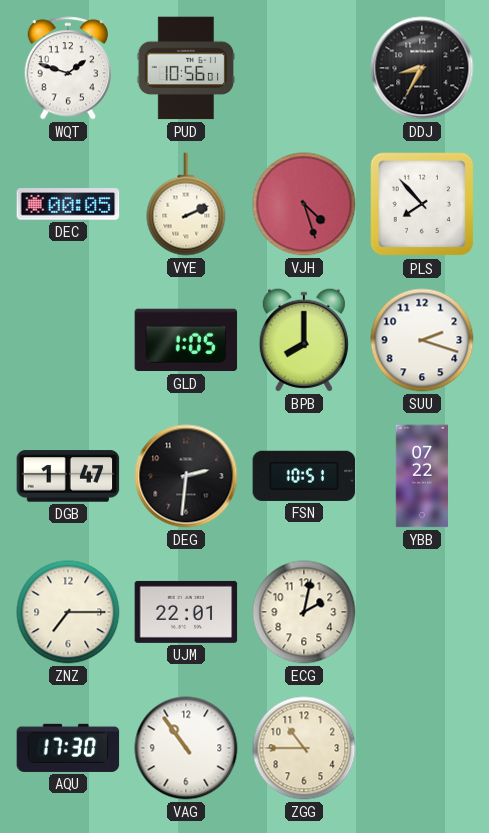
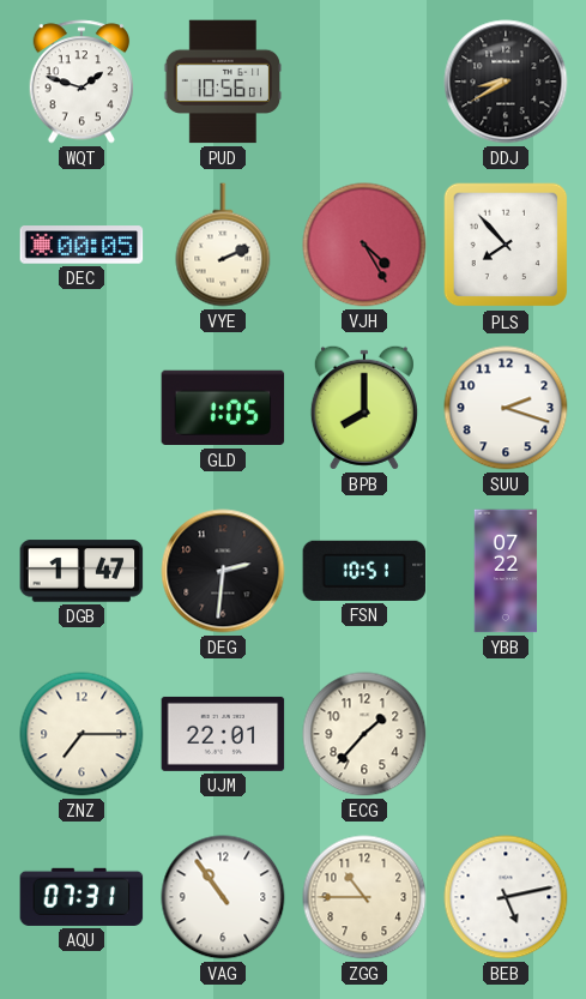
DDJ: 8:35 -> 8:40 (506, 82)
VJH: 4:27 -> 4:25 (364, 245)
ECG: 2:02 -> 1:37 (364, 734)
AQU: 17:30 -> 07:31 (81, 897)
BEB: none -> 5:13 (506, 897)
